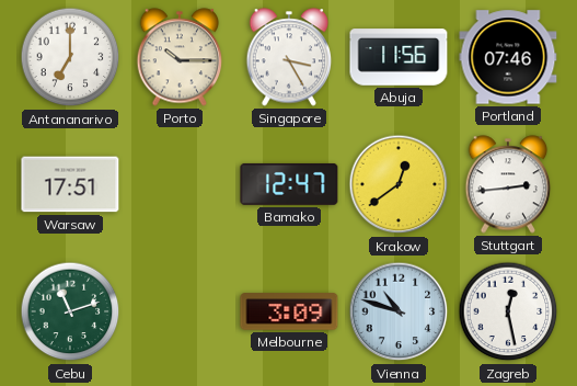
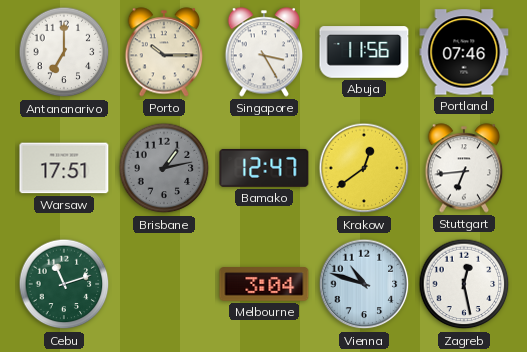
Brisbane: none -> 1:13 (164, 168)
Stuttgart: 2:44 -> 6:44 (464, 168)
Melbourne: 3:09 -> 3:04 (264, 284)
